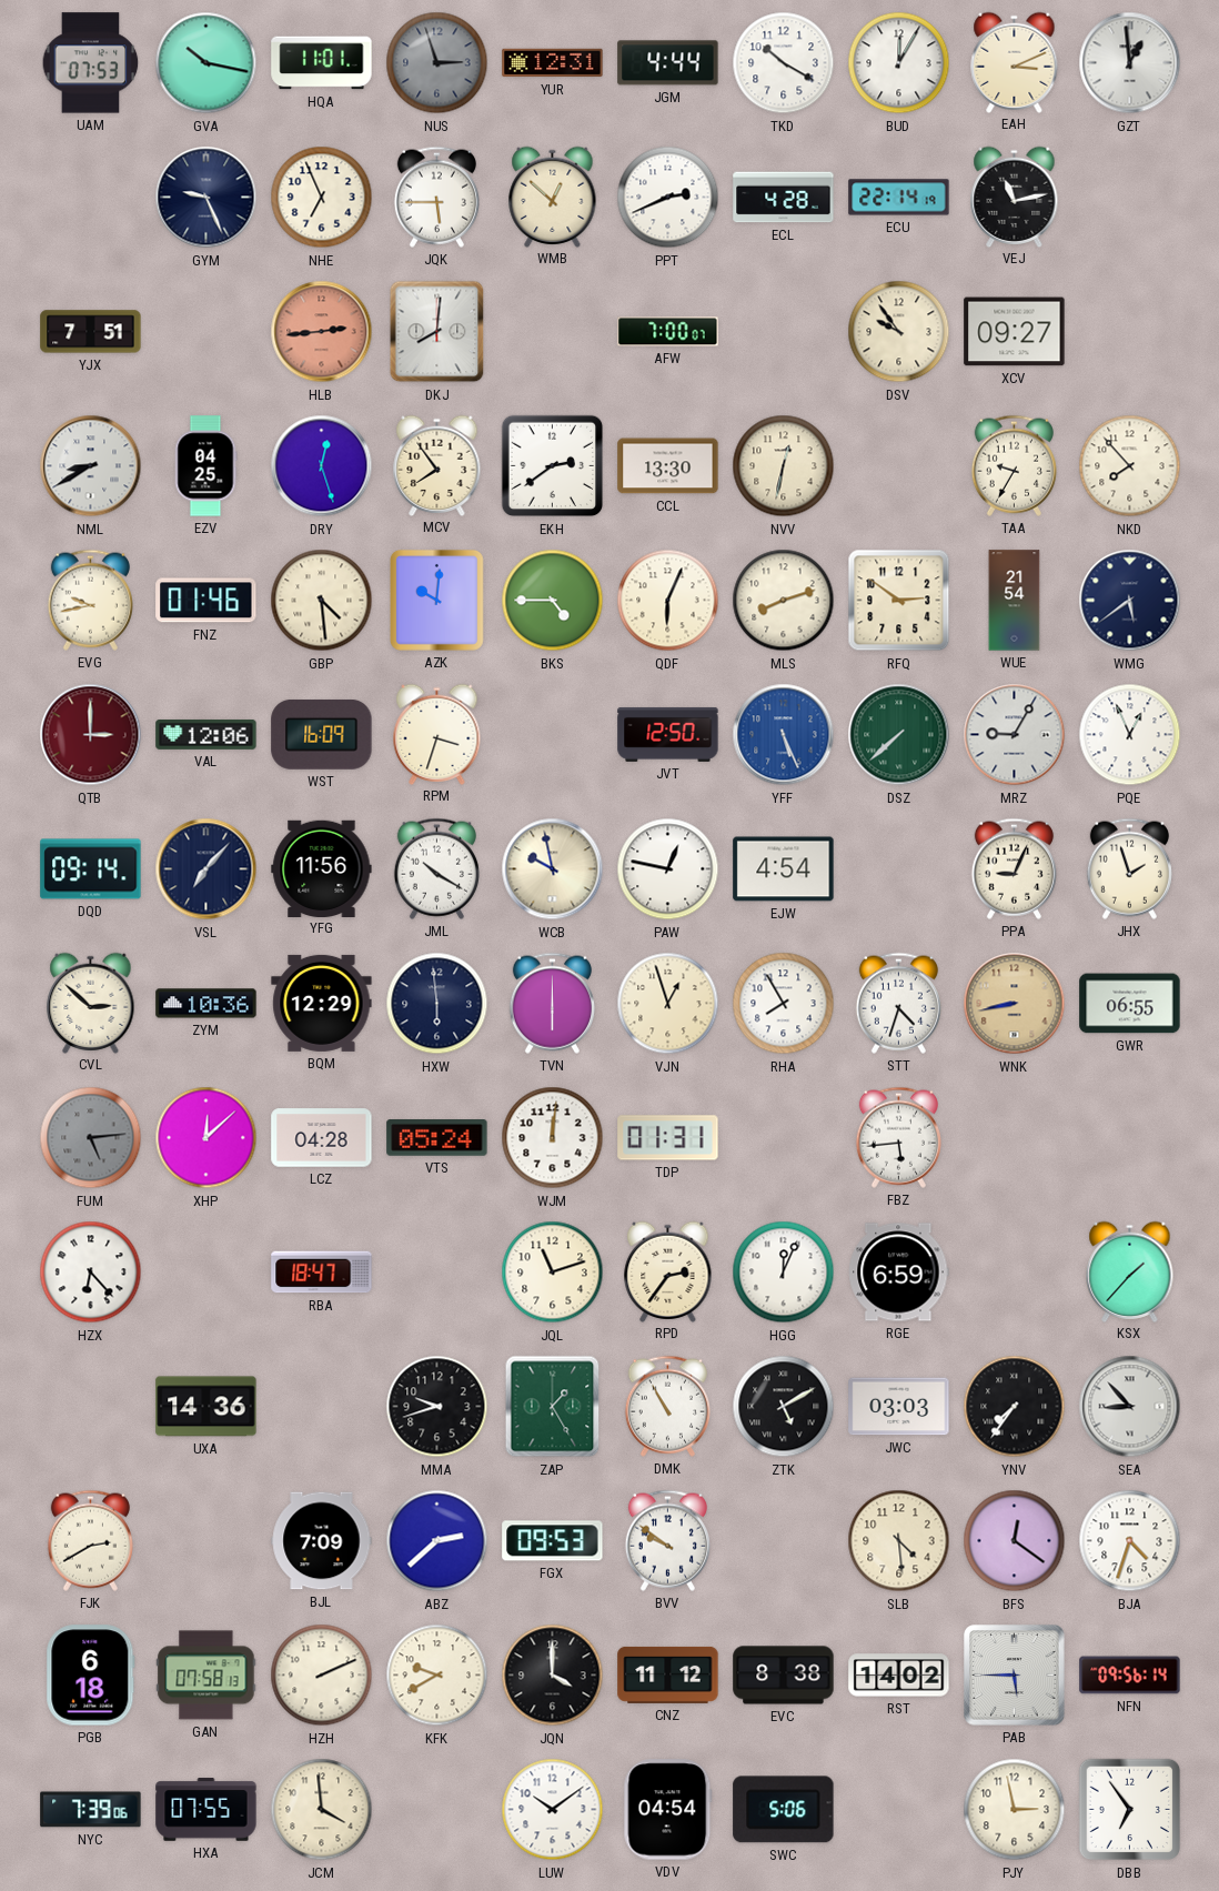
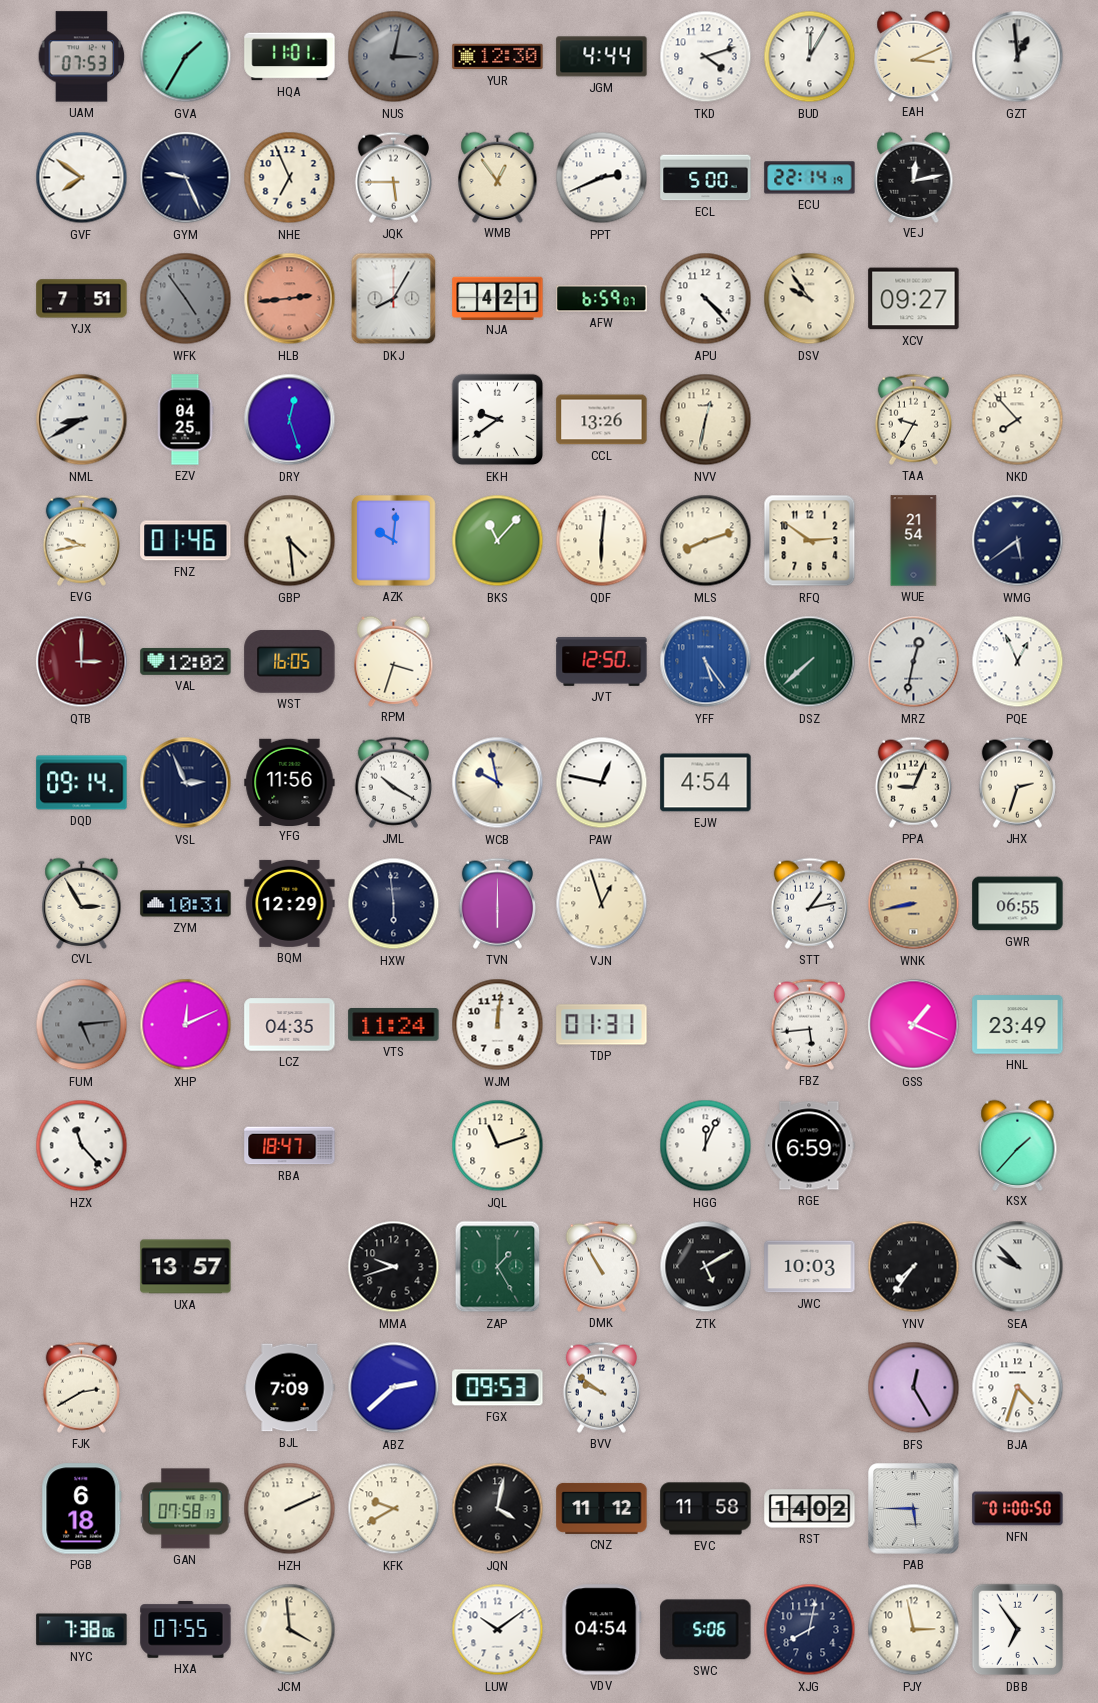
GVA: 10:17 -> 1:35 (186, 57)
NUS: 2:57 -> 3:02 (394, 57)
YUR: 12:31 -> 12:30 (498, 57)
TKD: 10:20 -> 4:12 (706, 57)
GVF: none -> 7:51 (82, 178)
WMB: 12:52 -> 12:54 (498, 177)
ECL: 4:28 -> 5:00 (706, 178)
VEJ: 11:13 -> 12:13 (914, 177)
WFK: none -> 4:54 (186, 299)
DKJ: 8:01 -> 8:05 (394, 299)
NJA: none -> 4:21 (498, 298)
AFW: 7:00 -> 6:59 (602, 299)
APU: none -> 4:23 (706, 299)
MCV: 7:54 -> none (437, 465)
EKH: 2:39 -> 9:39 (498, 420)
CCL: 13:30 -> 13:26 (602, 420)
BKS: 4:45 -> 11:07 (498, 541)
QDF: 6:04 -> 6:01 (602, 541)
VAL: 12:06 -> 12:02 (186, 661)
WST: 16:09 -> 16:05 (290, 661)
YFF: 5:26 -> 5:24 (706, 662)
MRZ: 9:05 -> 12:32 (914, 662)
VSL: 7:07 -> 2:56 (186, 783)
JHX: 1:57 -> 2:33 (1017, 782)
CVL: 2:52 -> 2:55 (82, 903)
ZYM: 10:36 -> 10:31 (186, 904)
RHA: 7:55 -> none (784, 1004)
STT: 4:33 -> 1:13 (809, 903)
XHP: 12:08 -> 12:11 (186, 1025)
LCZ: 04:28 -> 04:35 (290, 1025)
VTS: 05:24 -> 11:24 (394, 1025)
GSS: none -> 1:19 (914, 1025)
HNL: none -> 23:49 (1018, 1025)
HZX: 6:23 -> 11:23 (82, 1146)
RPD: 2:36 -> none (668, 1271)
UXA: 14:36 -> 13:57 (186, 1267)
JWC: 03:03 -> 10:03 (810, 1267)
SEA: 8:53 -> 9:53 (1018, 1267)
SLB: 4:29 -> none (899, 1541)
BFS: 12:21 -> 12:25 (914, 1388)
JQN: 4:00 -> 4:02 (498, 1509)
EVC: 8:38 -> 11:58 (706, 1509)
NFN: 09:56 -> 01:00 (1018, 1509)
NYC: 7:39 -> 7:38 (82, 1630)
XJG: none -> 8:02 (810, 1630)
